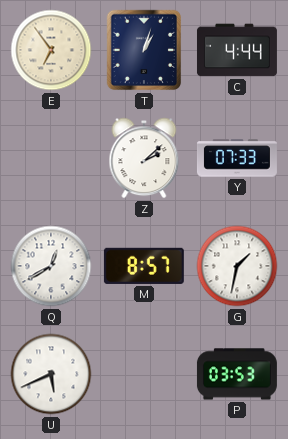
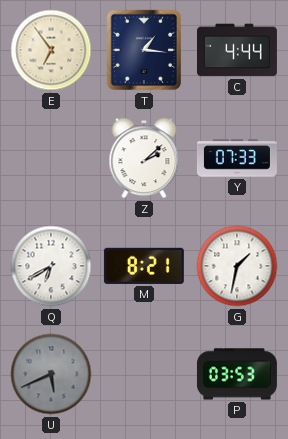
T: 1:03 -> 1:16 (144, 50)
Q: 12:40 -> 6:40 (51, 266)
M: 8:57 -> 8:21 (144, 266)
U dial: white -> grey (51, 374)
